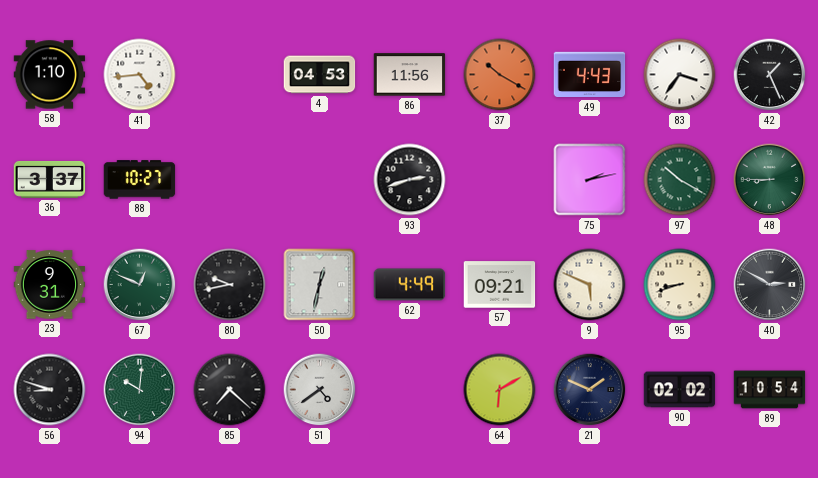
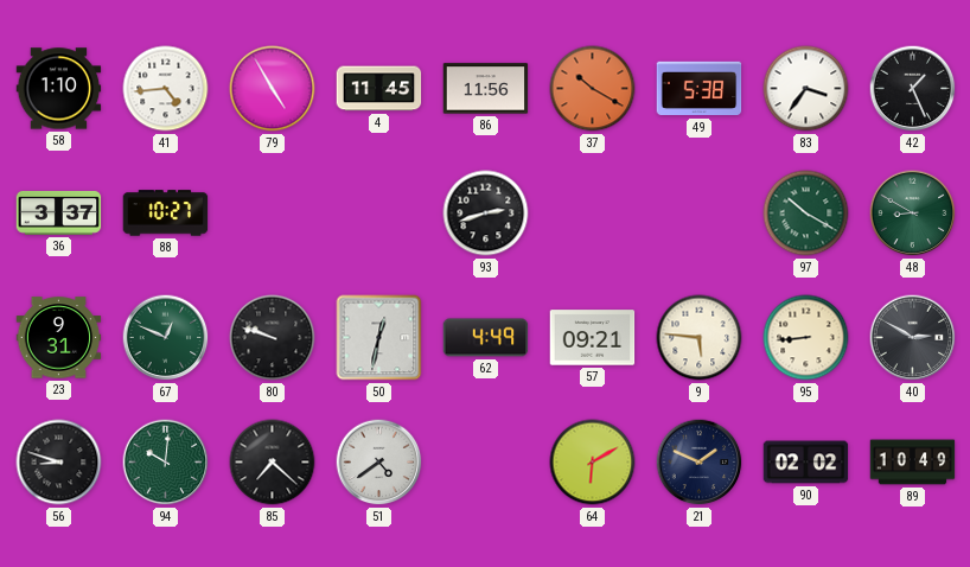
79: none -> 4:55 (273, 89)
4: 04:53 -> 11:45 (379, 89)
49: 4:43 -> 5:38 (700, 89)
75: 2:13 -> none (590, 180)
48: 8:45 -> 8:50 (913, 214)
80: 9:43 -> 9:48 (273, 338)
9: 5:49 -> 5:46 (700, 338)
95: 8:42 -> 8:44 (806, 338)
89: 10:54 -> 10:49 (913, 463)
